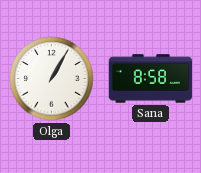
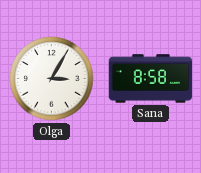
Olga: 1:05 -> 3:05 (52, 79)
